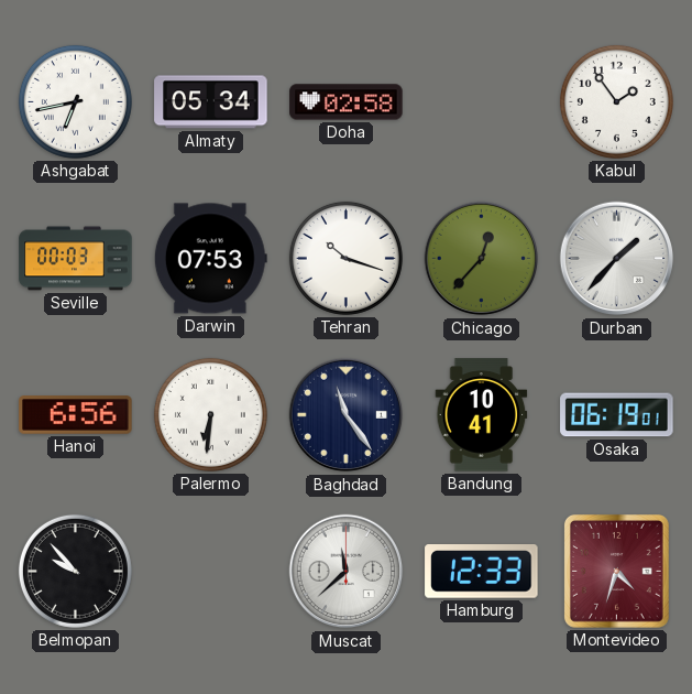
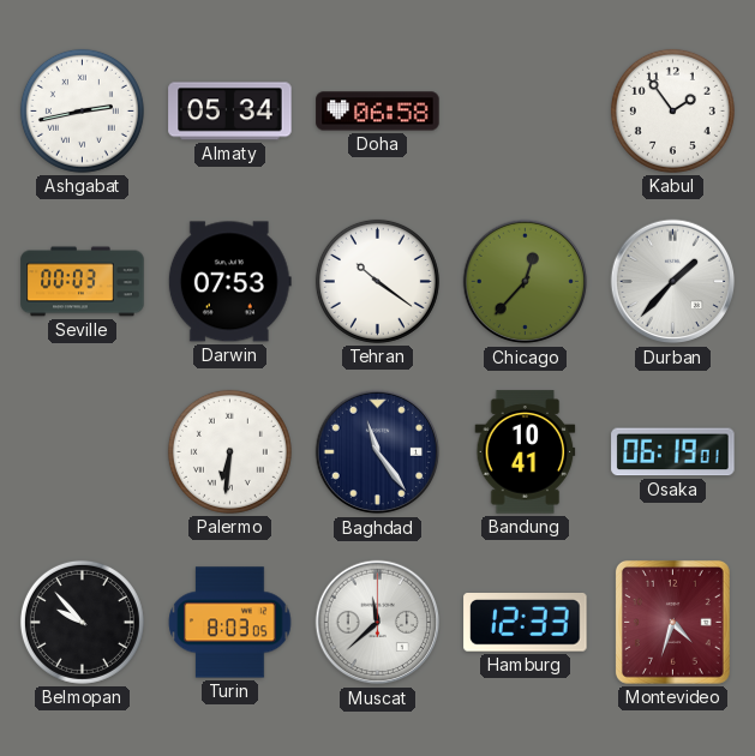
Ashgabat: 6:43 -> 2:43 (82, 110)
Doha: 02:58 -> 06:58 (378, 112)
Tehran: 10:18 -> 10:21 (377, 281)
Hanoi: 6:56 -> none (76, 415)
Turin: none -> 8:03 (230, 623)
